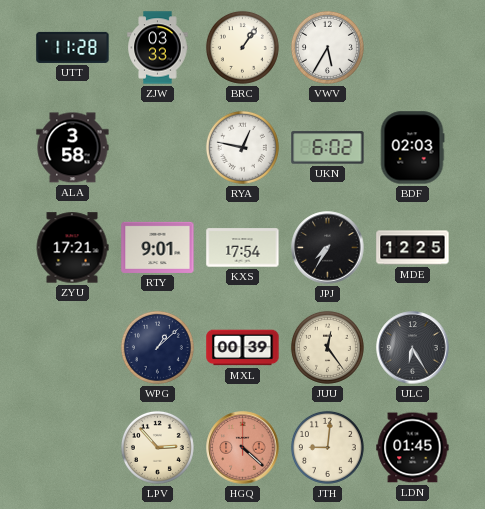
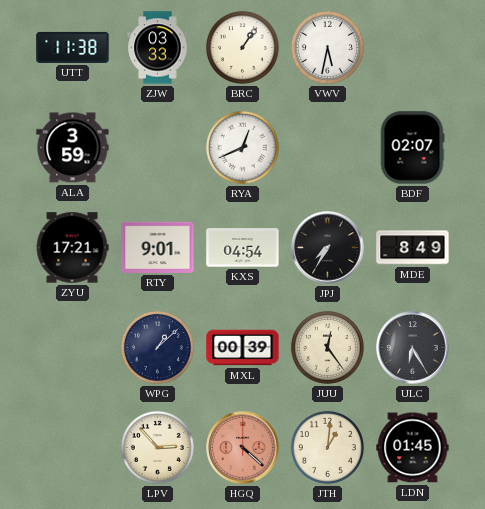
UTT: 11:28 -> 11:38 (73, 47)
VWV: 5:35 -> 5:32 (327, 47)
ALA: 3:58 -> 3:59 (73, 148)
RYA: 12:47 -> 12:41 (242, 147)
UKN: 6:02 -> none (328, 148)
BDF: 02:03 -> 02:07 (412, 148)
KXS: 17:54 -> 04:54 (243, 248)
MDE: 12:25 -> 8:49 (413, 248)
JTH: 9:01 -> 1:01 (327, 447)
